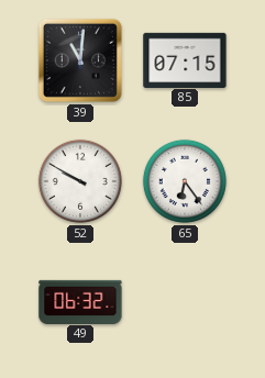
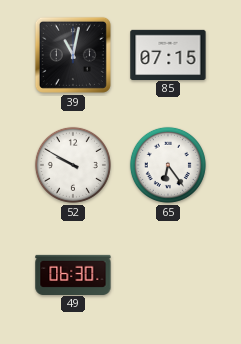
39: 11:01 -> 11:02 (73, 55)
49: 06:32 -> 06:30 (73, 274)
